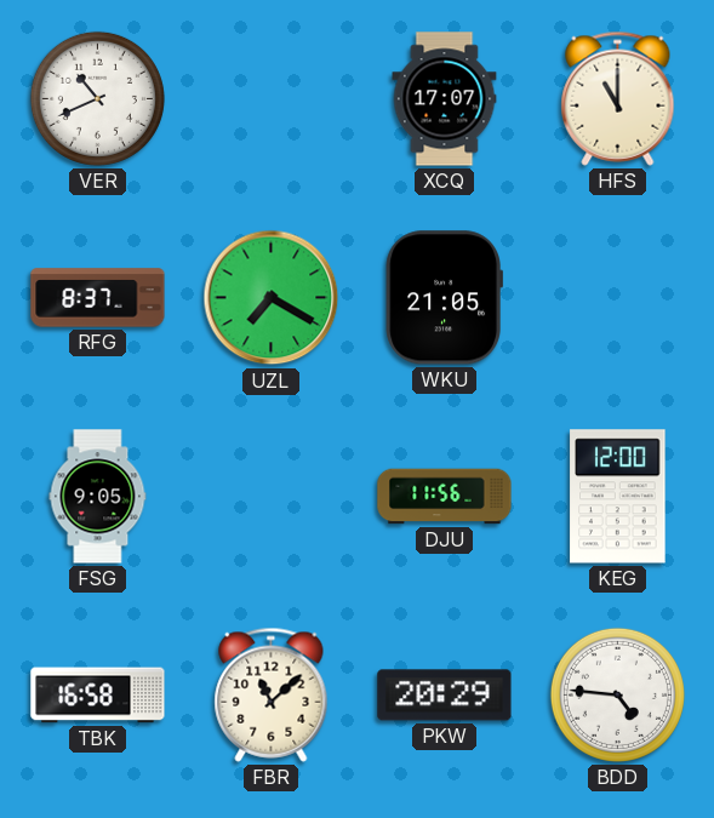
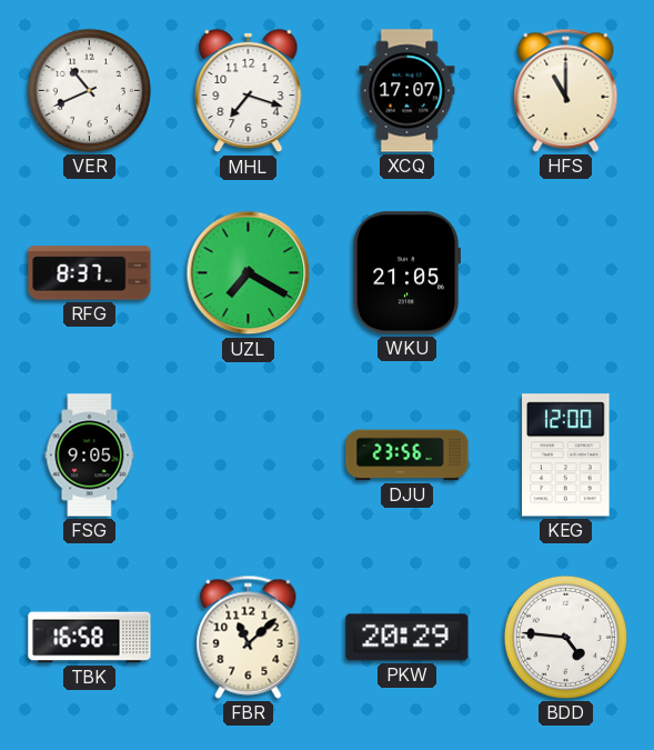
MHL: none -> 7:18 (249, 91)
DJU: 11:56 -> 23:56 (408, 456)
